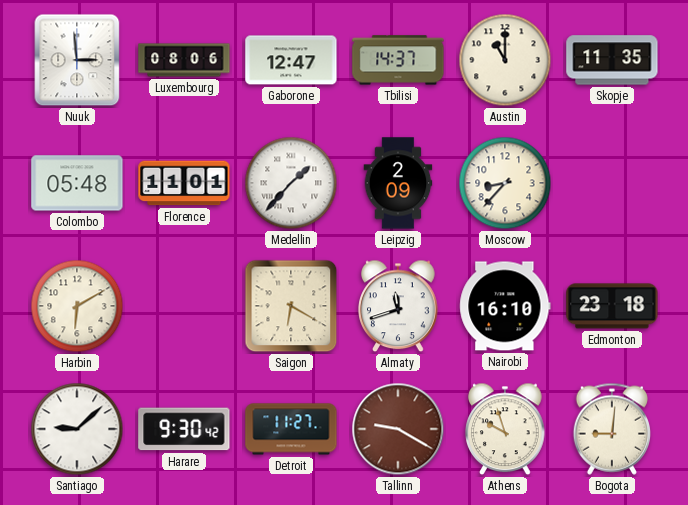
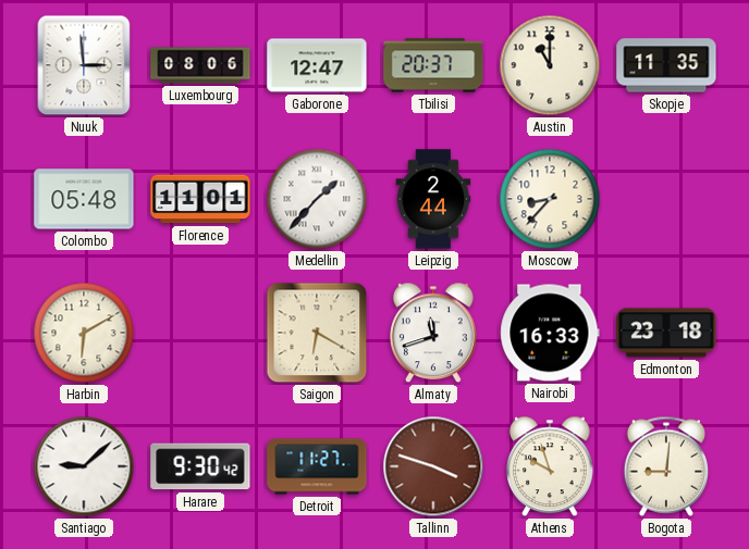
Tbilisi: 14:37 -> 20:37 (433, 65)
Leipzig: 2:09 -> 2:44 (433, 199)
Nairobi: 16:10 -> 16:33 (550, 333)
Tallinn: 9:20 -> 3:48 (433, 466)
